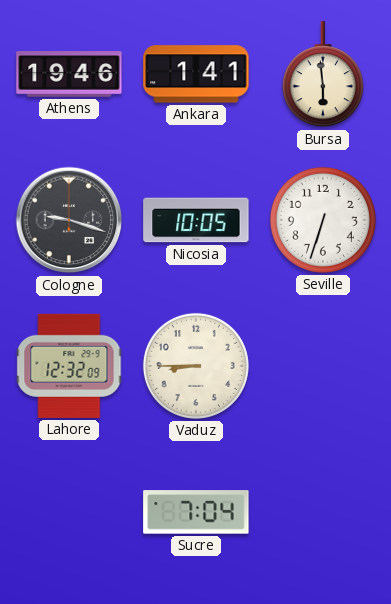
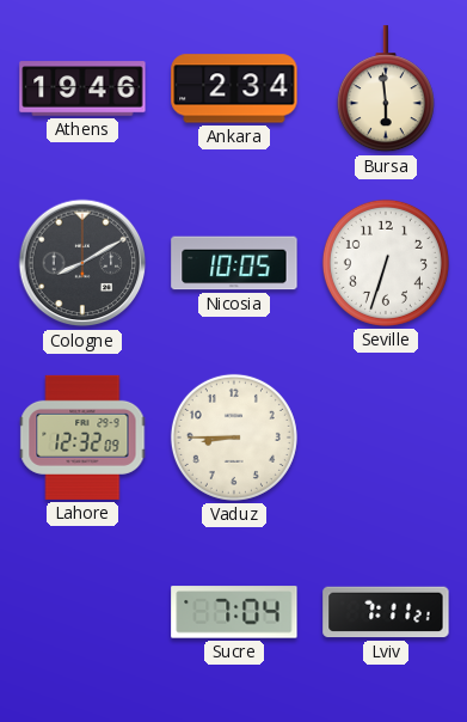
Ankara: 1:41 -> 2:34 (234, 88)
Cologne: 9:18 -> 8:10 (82, 263)
Lviv: none -> 7:11 (386, 612)
